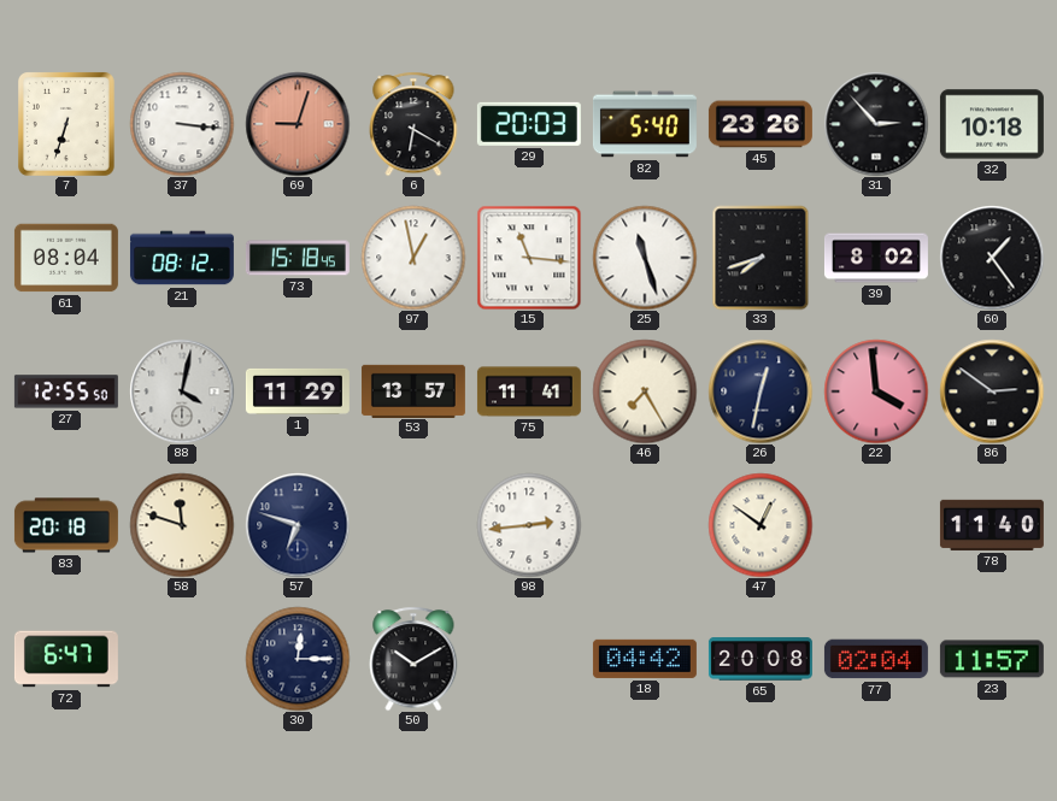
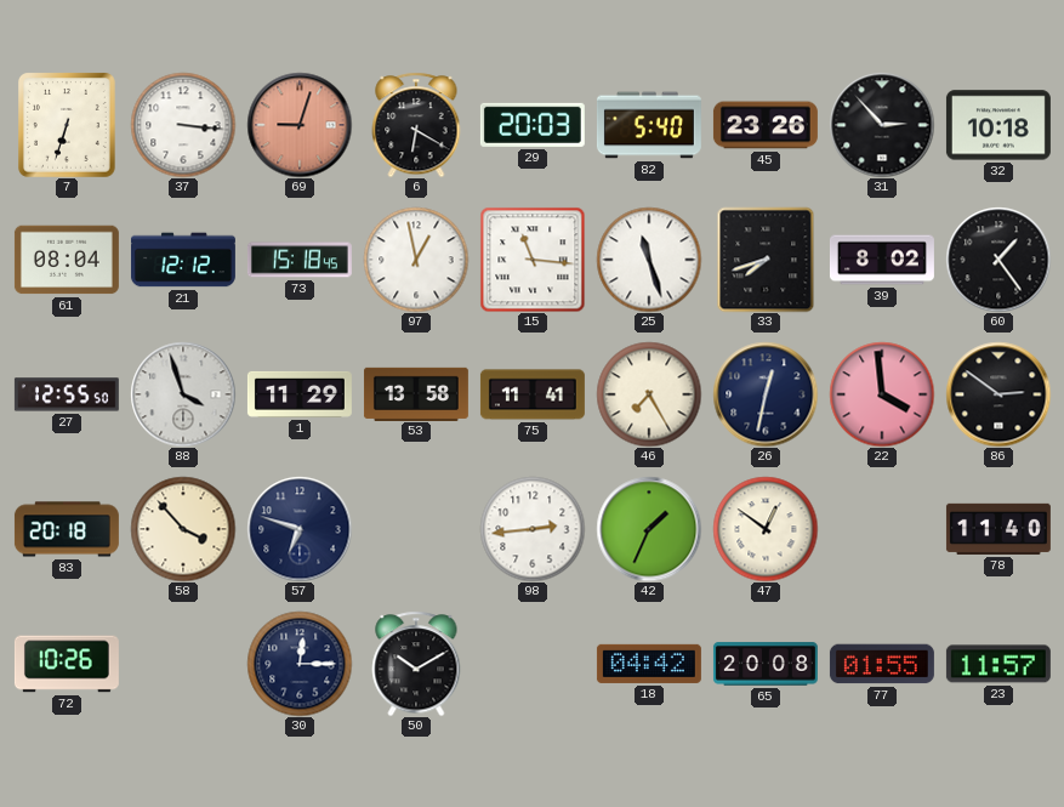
21: 08:12 -> 12:12 (183, 260)
88: 4:02 -> 3:57 (183, 394)
53: 13:57 -> 13:58 (416, 393)
58: 11:48 -> 3:53 (183, 529)
42: none -> 1:34 (649, 529)
72: 6:47 -> 10:26 (67, 664)
77: 02:04 -> 01:55 (882, 664)
